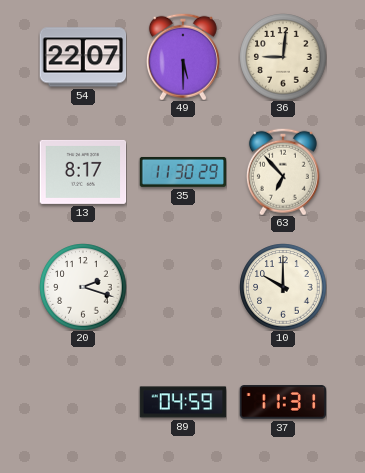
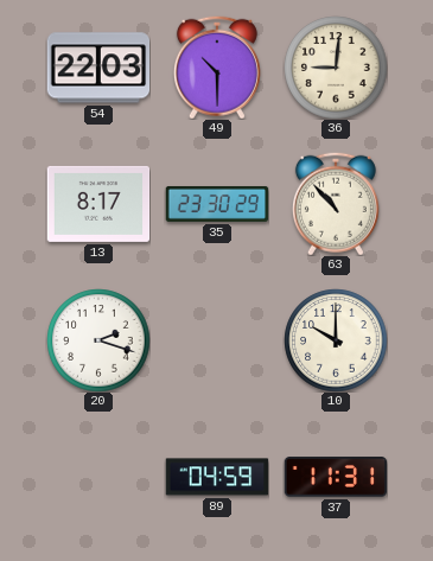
54: 22:07 -> 22:03 (98, 68)
49: 5:30 -> 10:30 (217, 68)
35: 11:30 -> 23:30 (217, 204)
63: 6:53 -> 10:53 (336, 204)
